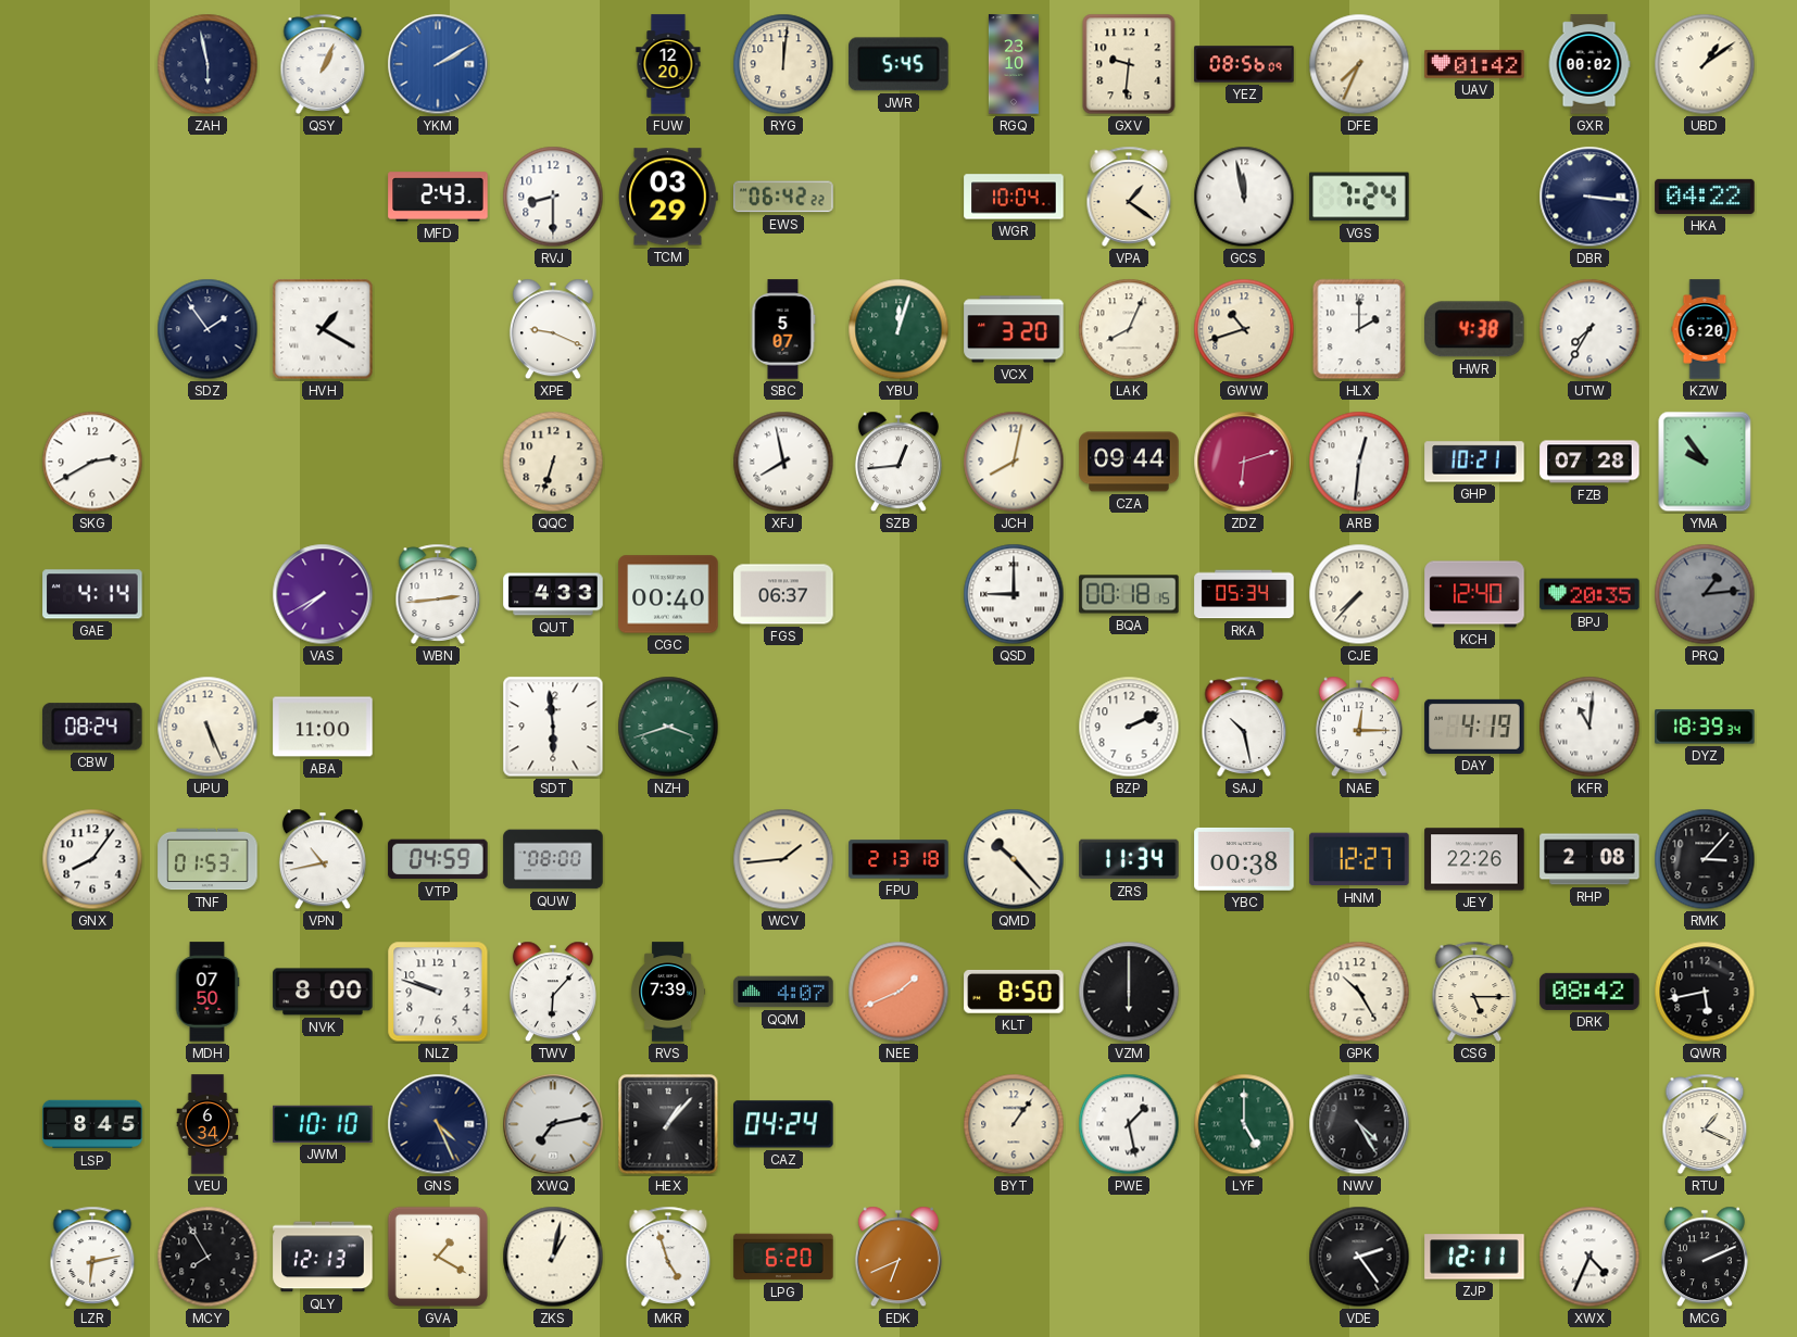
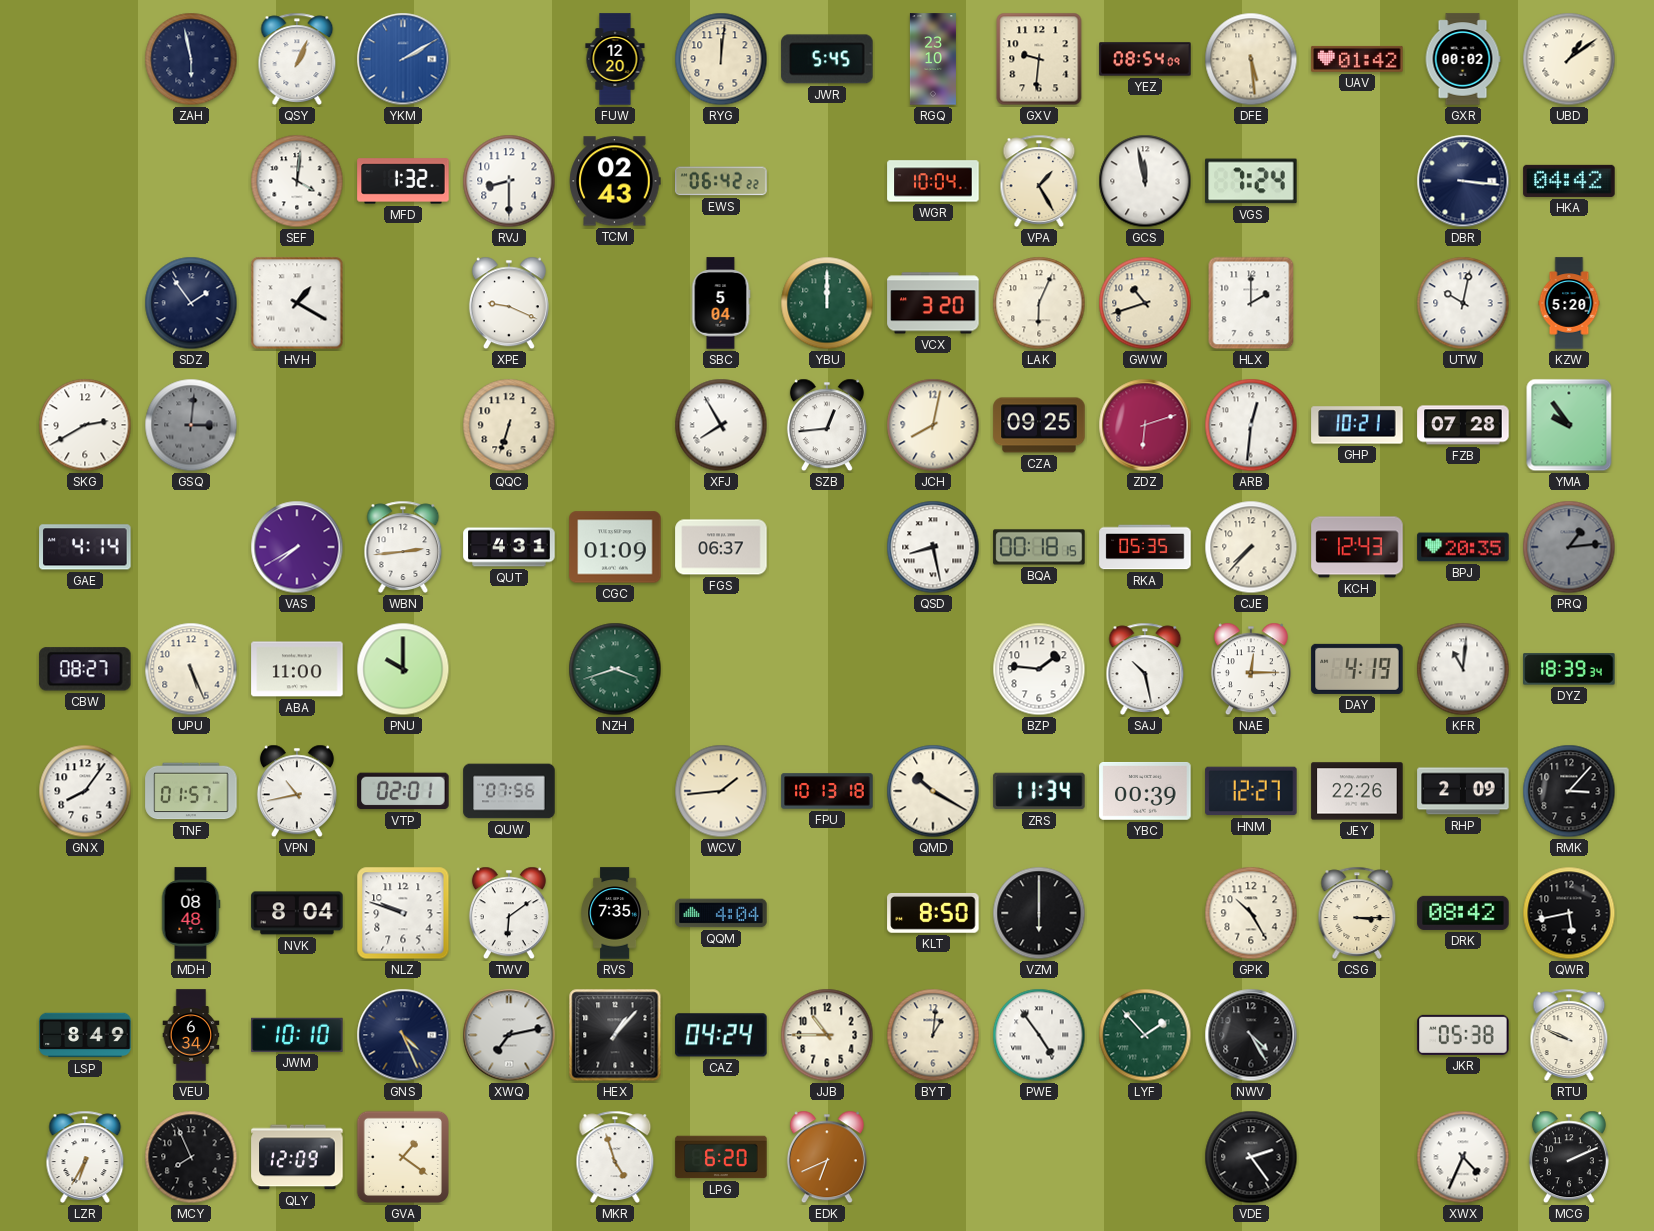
YEZ: 08:56 -> 08:54 (1145, 59)
DFE: 7:34 -> 5:29 (1251, 59)
SEF: none -> 4:01 (297, 181)
MFD: 2:43 -> 1:32 (403, 181)
TCM: 03:29 -> 02:43 (615, 181)
VPA: 1:21 -> 1:25 (1039, 181)
HKA: 04:22 -> 04:42 (1569, 181)
SBC: 5:07 -> 5:04 (721, 303)
YBU: 12:03 -> 12:00 (827, 303)
LAK: 8:04 -> 6:04 (1039, 303)
HWR: 4:38 -> none (1475, 329)
UTW: 7:35 -> 10:02 (1463, 303)
KZW: 6:20 -> 5:20 (1569, 303)
GSQ: none -> 3:01 (191, 425)
XFJ: 7:58 -> 7:55 (721, 425)
CZA: 09:44 -> 09:25 (1039, 425)
QUT: 4:33 -> 4:31 (509, 547)
CGC: 00:40 -> 01:09 (615, 547)
QSD: 9:00 -> 8:28 (933, 547)
RKA: 05:34 -> 05:35 (1145, 547)
KCH: 12:40 -> 12:43 (1357, 547)
CBW: 08:24 -> 08:27 (85, 669)
PNU: none -> 10:00 (403, 669)
SDT: 5:59 -> none (553, 727)
BZP: 2:11 -> 1:46 (1039, 669)
TNF: 01:53 -> 01:57 (191, 791)
VTP: 04:59 -> 02:01 (403, 791)
QUW: 08:00 -> 07:56 (509, 791)
FPU: 2:13 -> 10:13 (827, 791)
QMD: 10:23 -> 10:20 (933, 791)
YBC: 00:38 -> 00:39 (1145, 791)
RHP: 2:08 -> 2:09 (1463, 791)
MDH: 07:50 -> 08:48 (191, 913)
NVK: 8:00 -> 8:04 (297, 913)
TWV: 6:07 -> 6:09 (509, 913)
RVS: 7:39 -> 7:35 (615, 913)
QQM: 4:07 -> 4:04 (721, 913)
NEE: 1:41 -> none (898, 992)
CSG: 5:15 -> 3:15 (1357, 913)
LSP: 8:45 -> 8:49 (85, 1035)
JJB: none -> 10:45 (827, 1035)
BYT: 1:06 -> 1:01 (933, 1035)
PWE: 1:28 -> 4:54 (1039, 1035)
LYF: 5:00 -> 1:53 (1145, 1035)
JKR: none -> 05:38 (1463, 1035)
RTU: 1:19 -> 9:49 (1569, 1035)
LZR: 6:13 -> 6:35 (85, 1157)
MCY: 7:55 -> 7:56 (191, 1157)
QLY: 12:13 -> 12:09 (297, 1157)
GVA: 1:20 -> 1:21 (403, 1157)
ZKS: 1:02 -> none (553, 1257)
ZJP: 12:11 -> none (1474, 1257)
